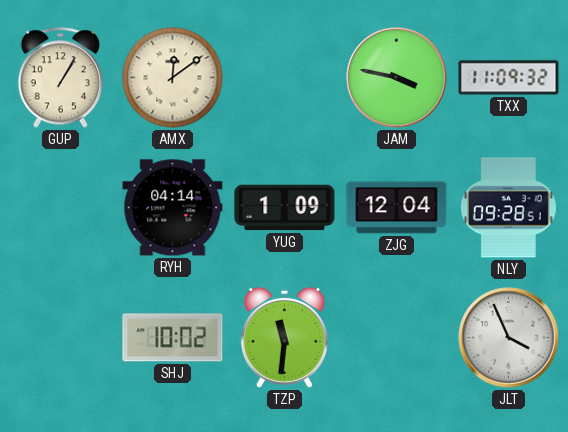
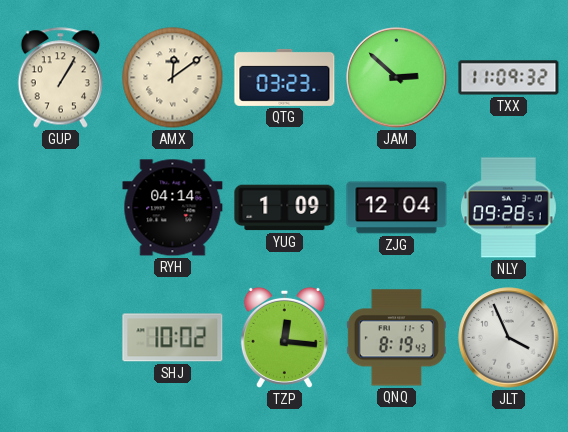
QTG: none -> 03:23 (285, 77)
JAM: 3:47 -> 2:52 (397, 78)
TZP: 11:31 -> 12:16 (284, 337)
QNQ: none -> 8:19 (396, 338)
